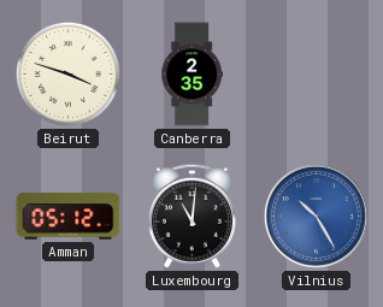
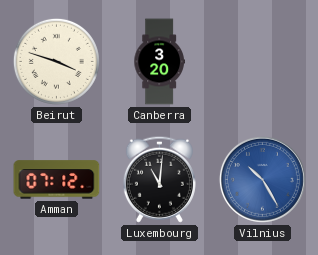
Canberra: 2:35 -> 3:20 (159, 62)
Amman: 05:12 -> 07:12 (57, 180)
